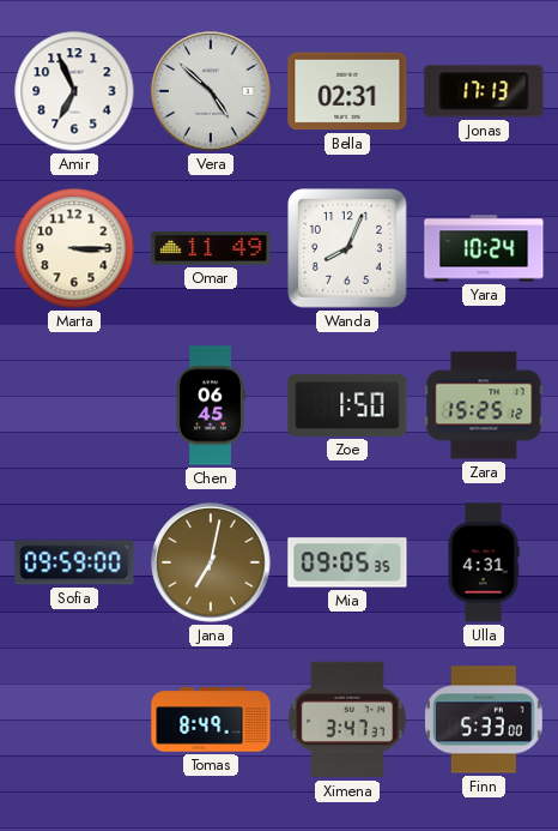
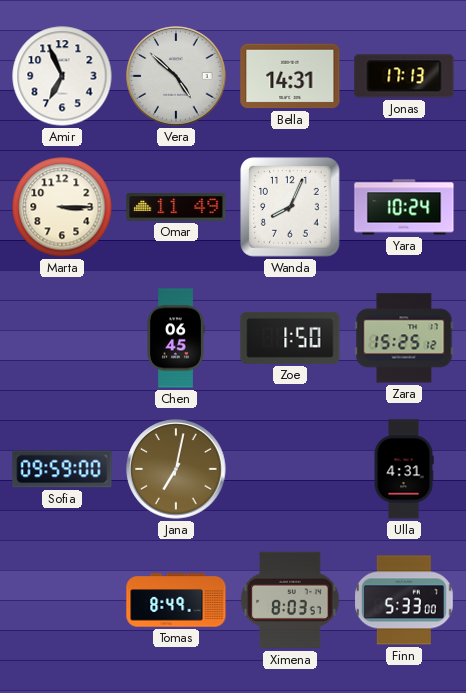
Bella: 02:31 -> 14:31 (290, 76)
Mia: 09:05 -> none (347, 562)
Ximena: 3:47 -> 8:03 (290, 600)
